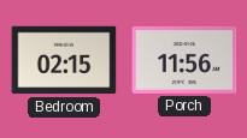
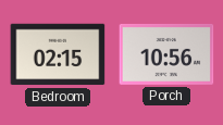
Porch: 11:56 -> 10:56 (166, 54)
